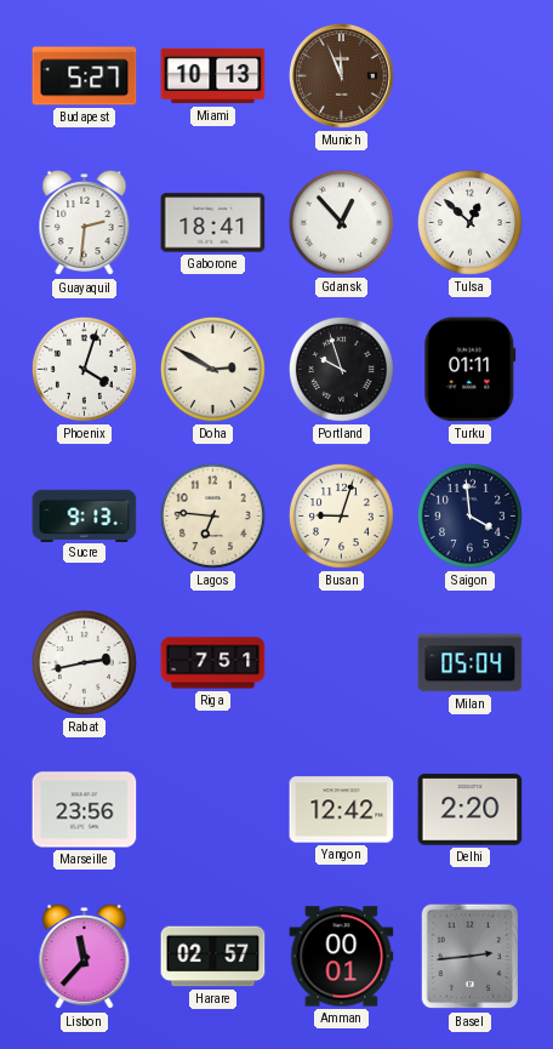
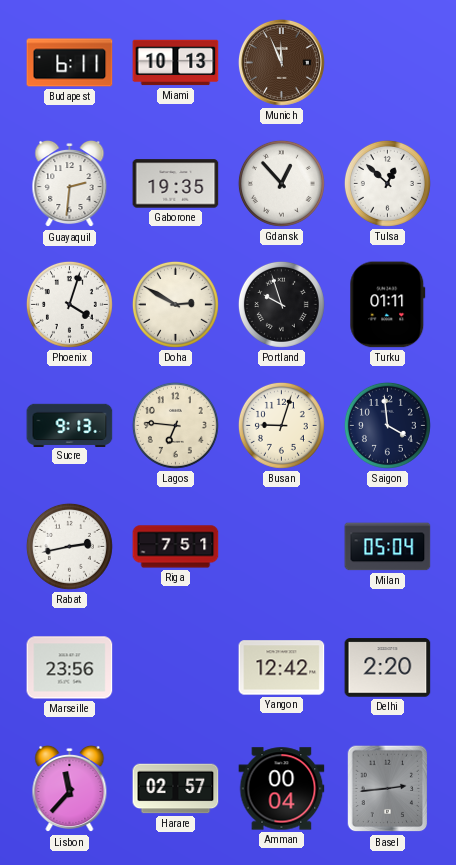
Budapest: 5:27 -> 6:11 (70, 63)
Gaborone: 18:41 -> 19:35 (176, 184)
Amman: 00:01 -> 00:04 (282, 789)
